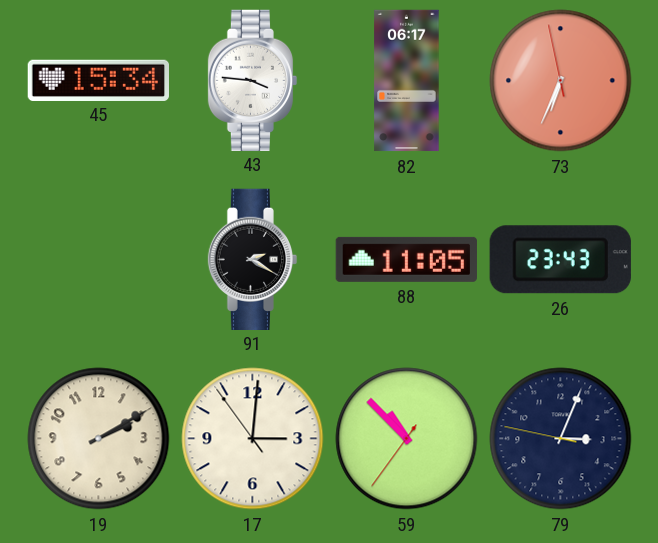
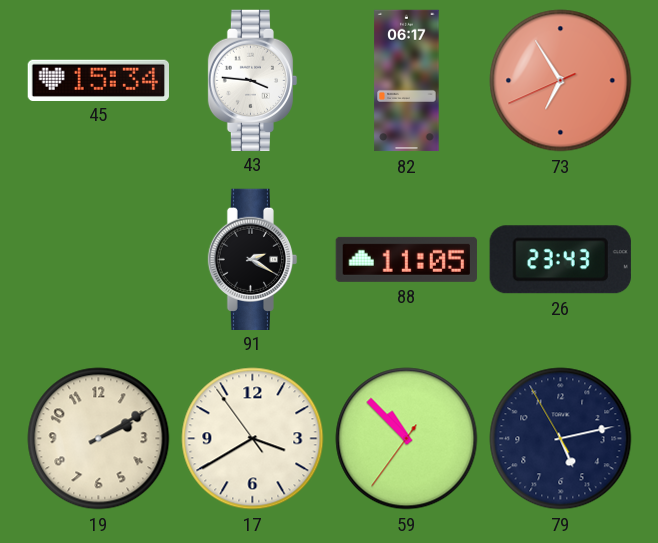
73: 6:33 -> 6:54 (561, 81)
17: 3:00 -> 3:39 (253, 439)
79: 3:03 -> 5:12 (561, 439)
